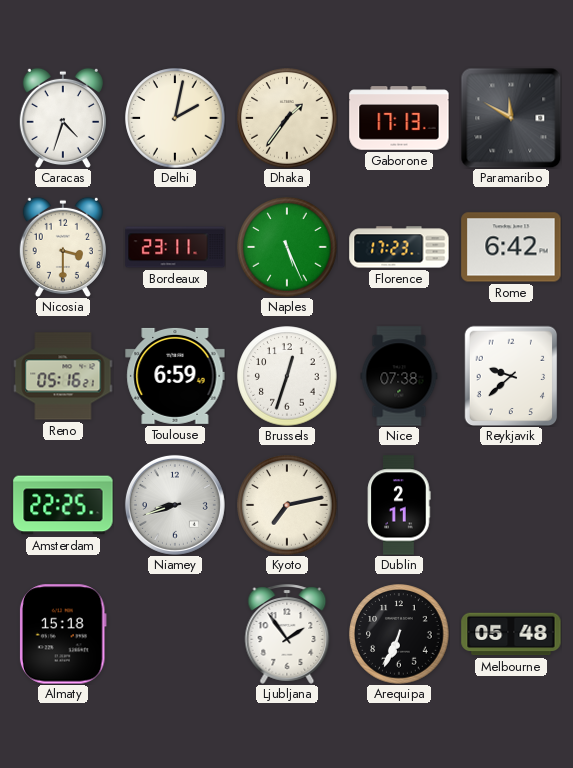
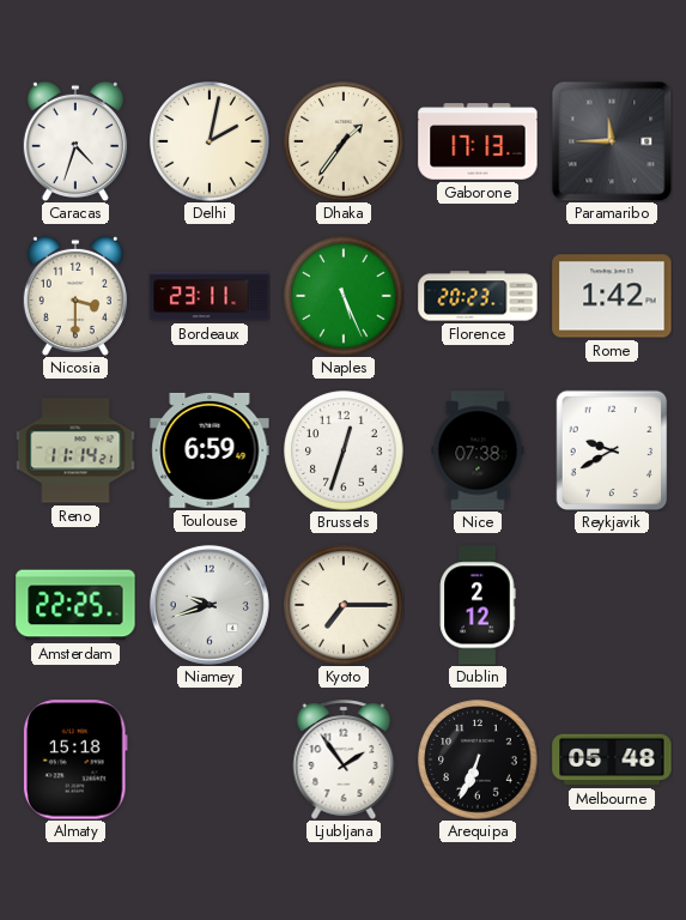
Paramaribo: 11:50 -> 11:45 (612, 141)
Florence: 17:23 -> 20:23 (478, 296)
Rome: 6:42 -> 1:42 (612, 296)
Reno: 05:16 -> 11:14 (75, 450)
Reykjavik: 9:38 -> 9:40 (612, 450)
Niamey: 8:42 -> 9:42 (210, 605)
Kyoto: 7:13 -> 7:15 (344, 605)
Dublin: 2:11 -> 2:12 (478, 605)
